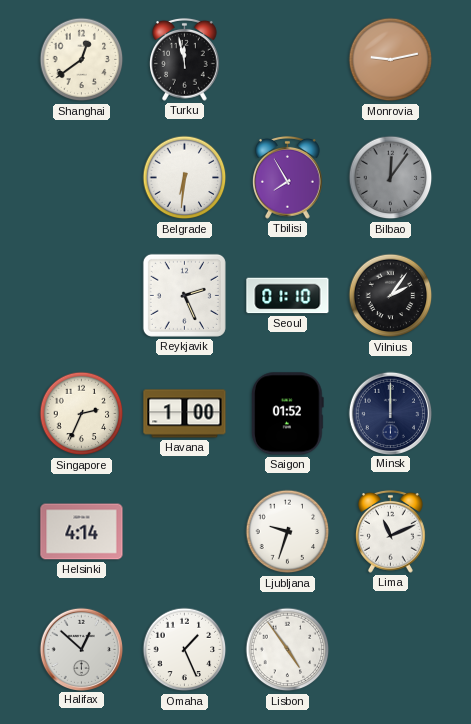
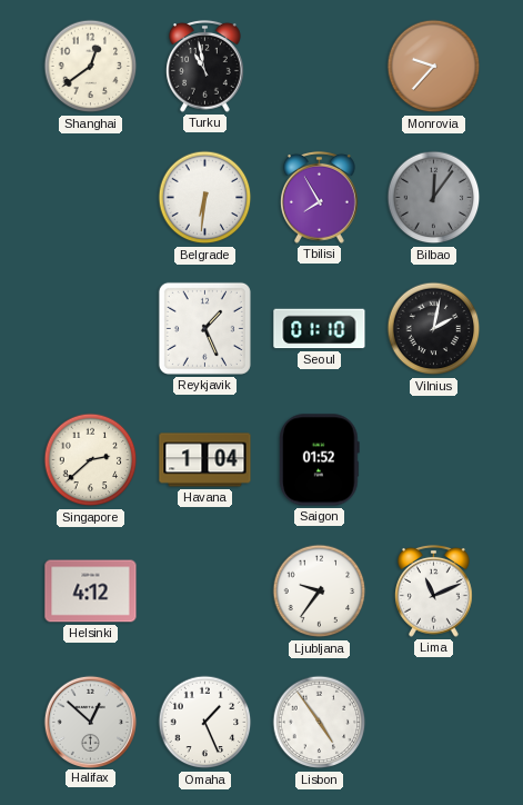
Turku: 11:58 -> 10:58 (205, 66)
Monrovia: 9:13 -> 9:37 (434, 67)
Reykjavik: 2:26 -> 1:26 (204, 328)
Vilnius: 2:06 -> 2:02 (434, 329)
Singapore: 2:34 -> 2:38 (91, 460)
Havana: 1:00 -> 1:04 (205, 460)
Minsk: 12:00 -> none (390, 413)
Helsinki: 4:14 -> 4:12 (91, 592)
Ljubljana: 9:33 -> 9:36 (320, 592)
